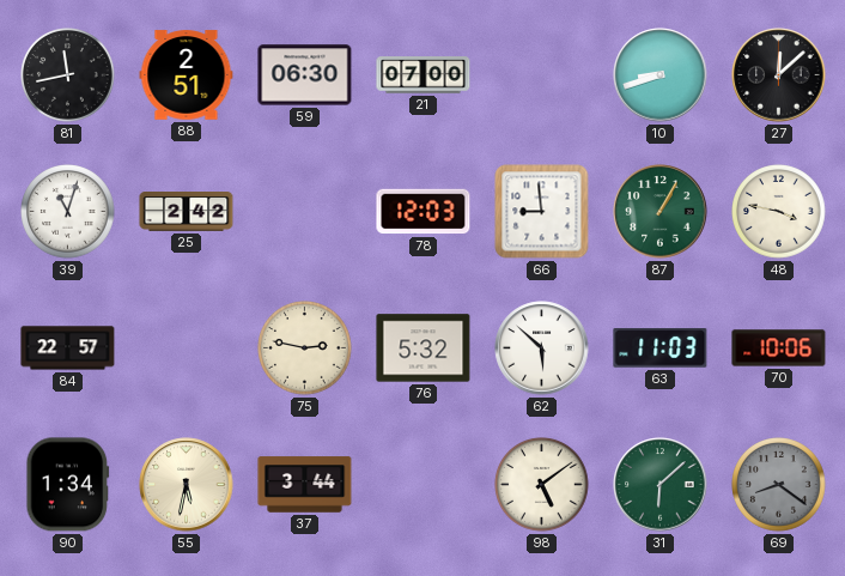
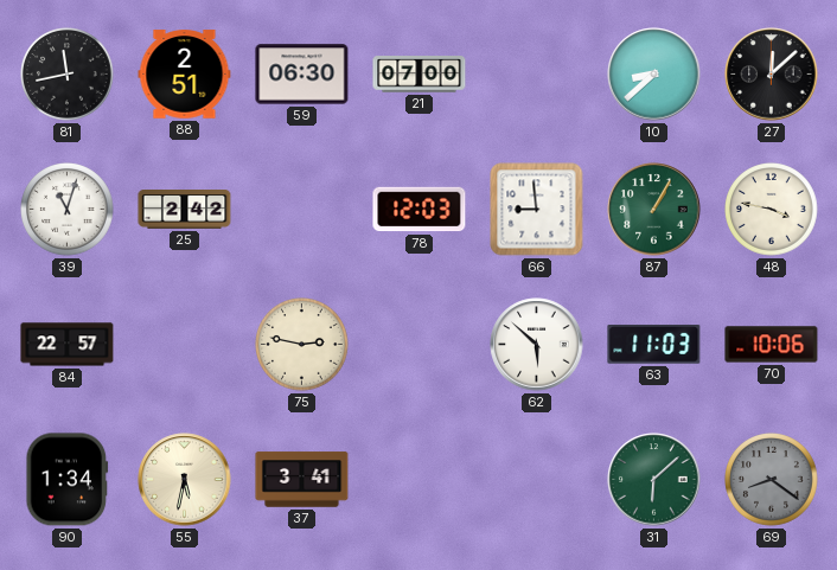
10: 8:42 -> 8:38 (654, 75)
76: 5:32 -> none (424, 348)
37: 3:44 -> 3:41 (302, 480)
98: 5:09 -> none (542, 485)
